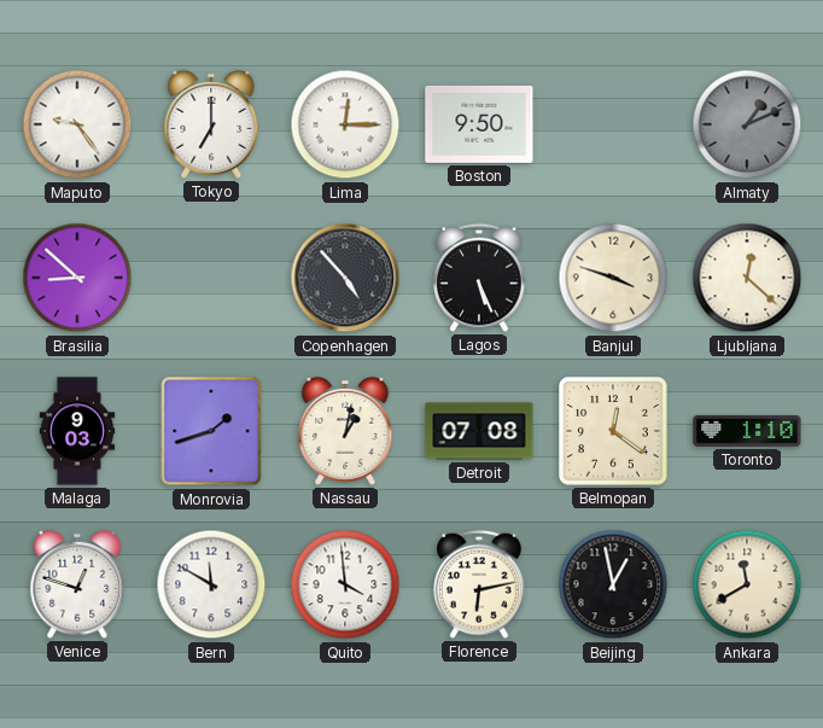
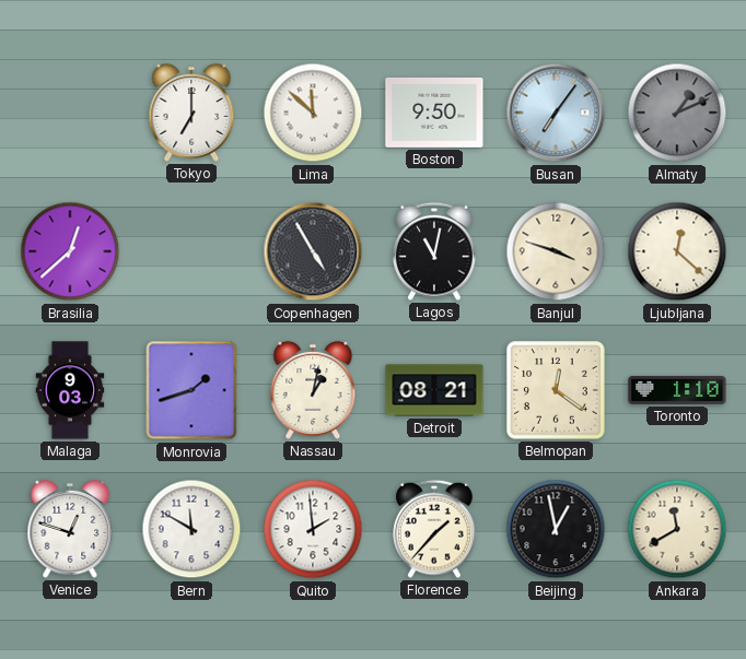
Maputo: 9:24 -> none (77, 124)
Lima: 12:15 -> 11:52 (313, 113)
Busan: none -> 7:06 (556, 113)
Brasilia: 8:52 -> 12:38 (70, 251)
Copenhagen: 4:53 -> 4:55 (313, 251)
Lagos: 5:26 -> 11:02 (435, 251)
Detroit: 07:08 -> 08:21 (434, 390)
Quito: 3:59 -> 1:59 (313, 529)
Florence: 6:13 -> 1:37 (435, 529)
